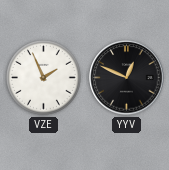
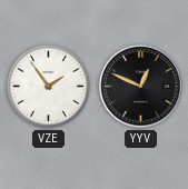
VZE: 1:56 -> 1:54 (49, 87)
